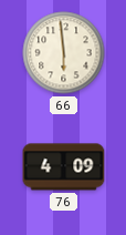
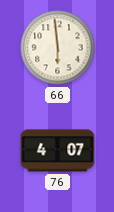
76: 4:09 -> 4:07 (58, 151)
